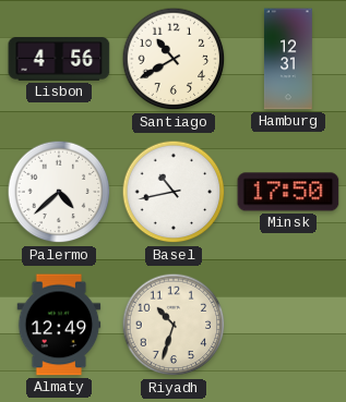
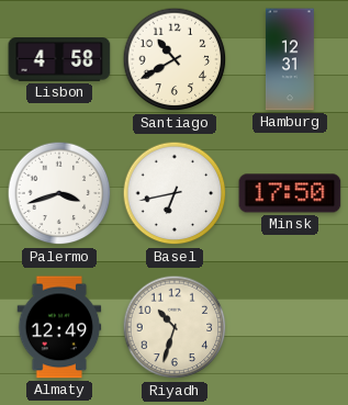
Lisbon: 4:56 -> 4:58 (59, 59)
Palermo: 4:38 -> 3:42 (59, 193)
Basel: 10:43 -> 6:43 (175, 193)
